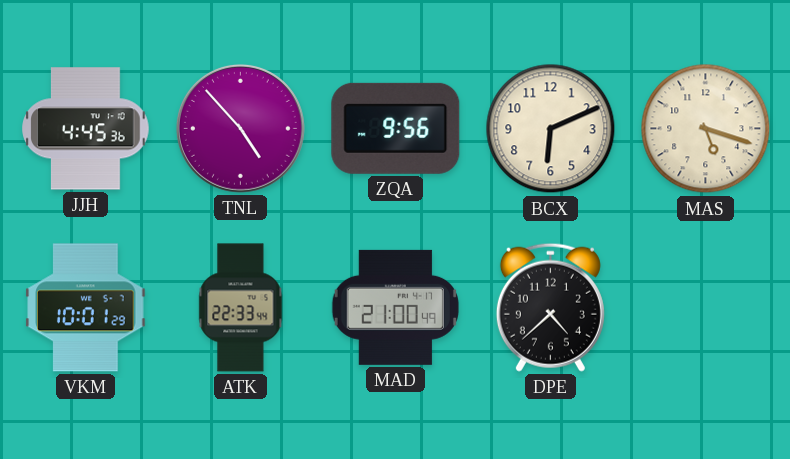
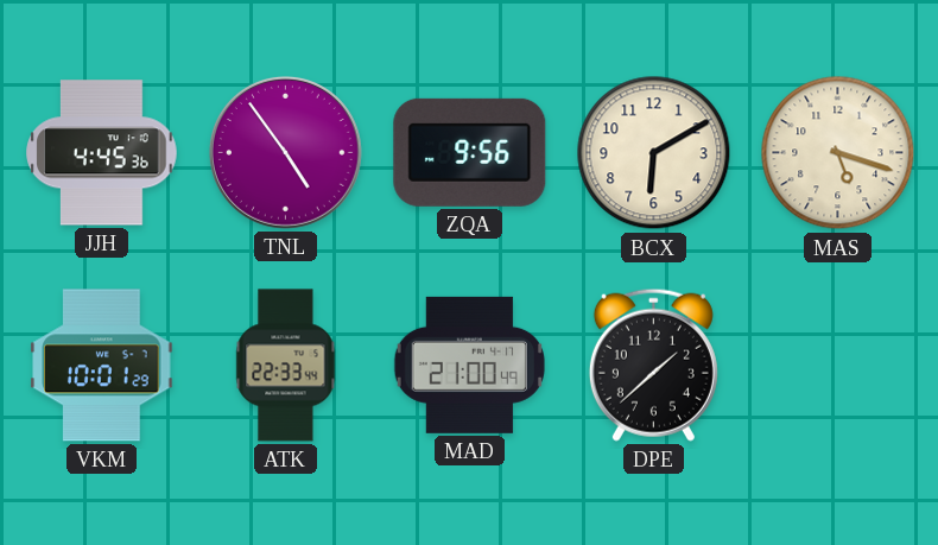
TNL: 4:53 -> 4:54 (285, 152)
BCX: 6:11 -> 6:10 (654, 153)
DPE: 4:38 -> 1:38 (653, 365)
